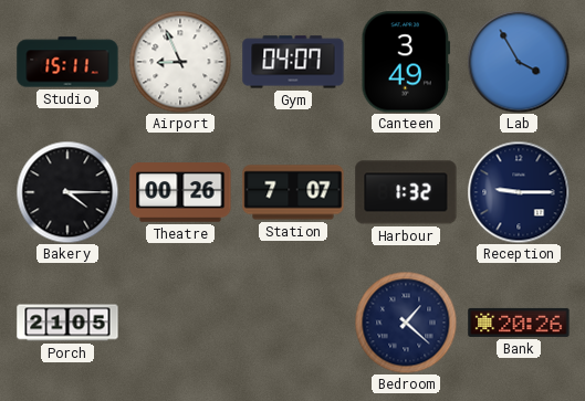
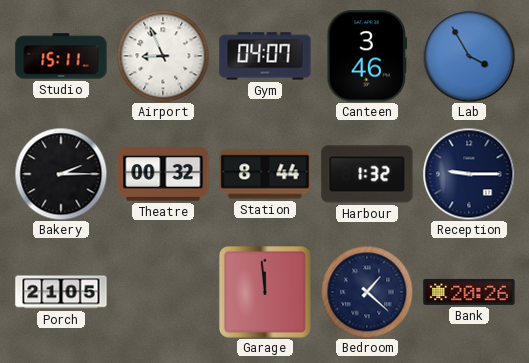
Canteen: 3:49 -> 3:46 (367, 56)
Bakery: 4:15 -> 2:15 (61, 174)
Theatre: 00:26 -> 00:32 (163, 174)
Station: 7:07 -> 8:44 (265, 174)
Garage: none -> 11:59 (265, 292)
